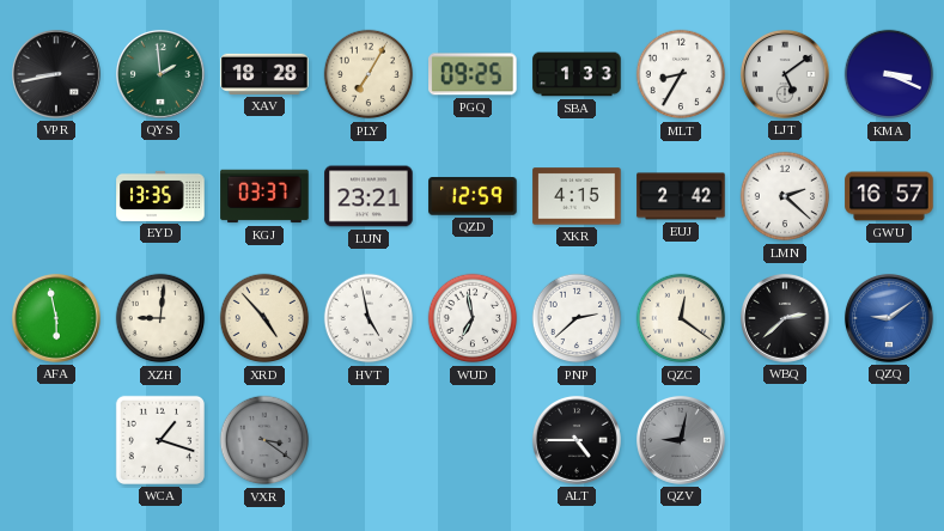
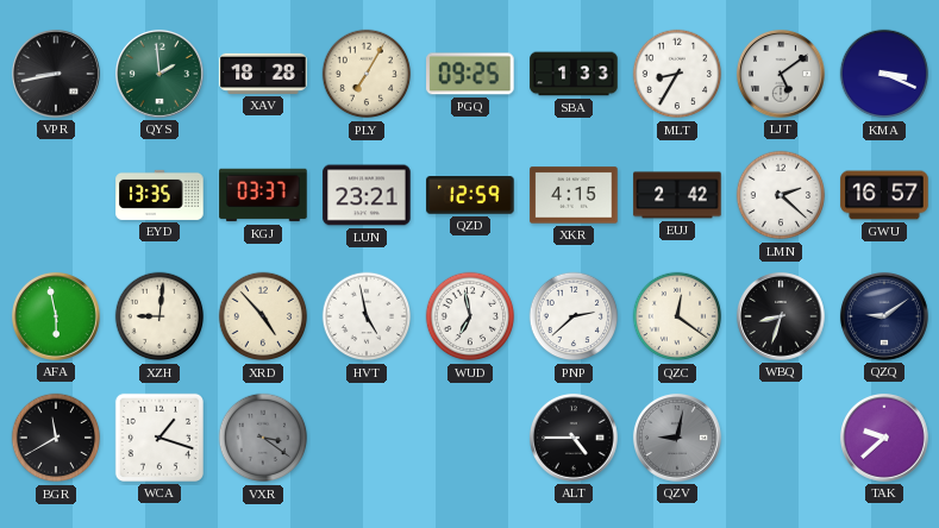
WBQ: 2:38 -> 8:33 (781, 316)
QZQ dial: blue -> navy (884, 316)
BGR: none -> 11:40 (56, 438)
TAK: none -> 9:38 (884, 438)
